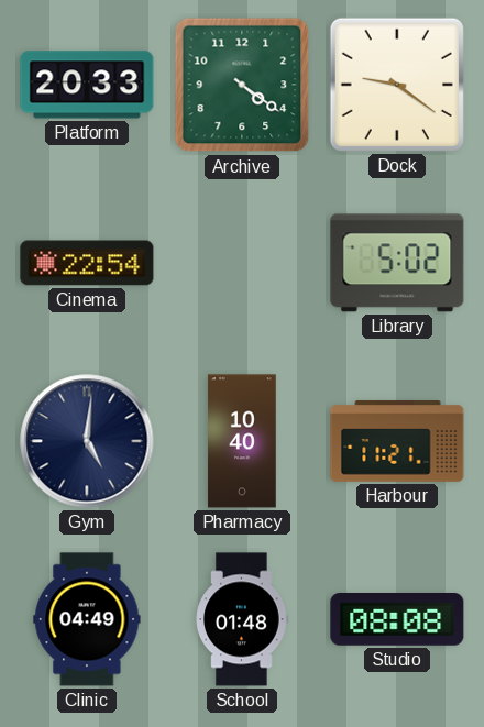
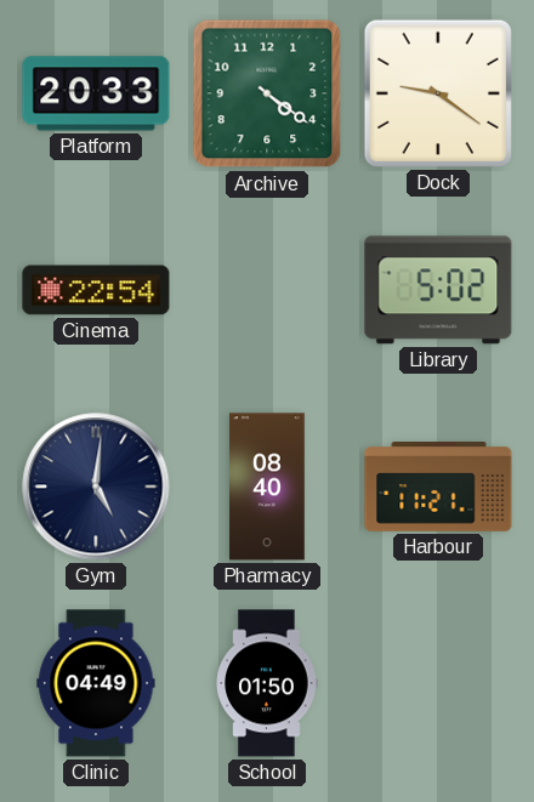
Pharmacy: 10:40 -> 08:40 (267, 487)
School: 01:48 -> 01:50 (267, 683)
Studio: 08:08 -> none (397, 620)
